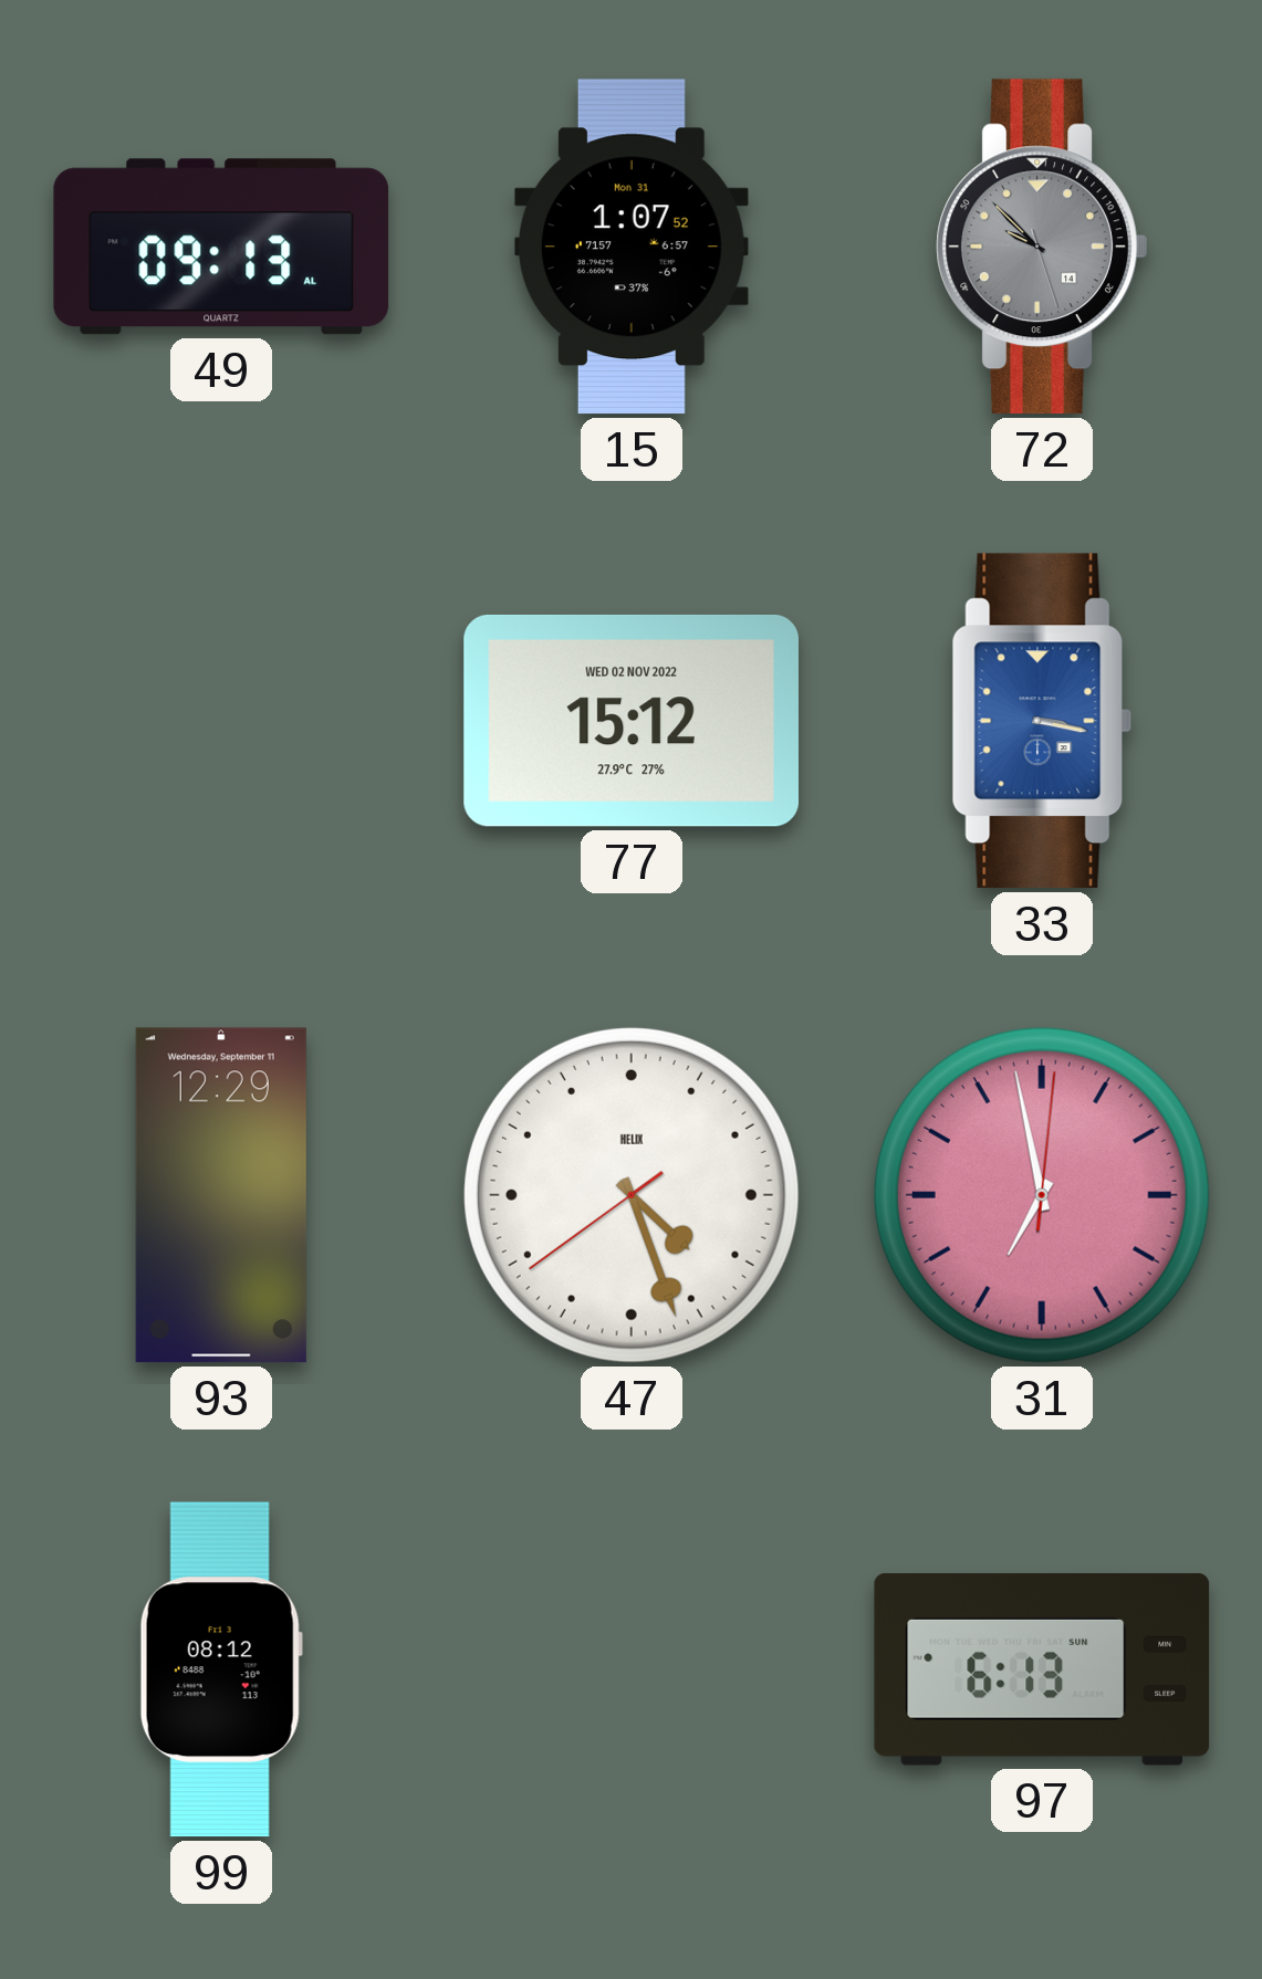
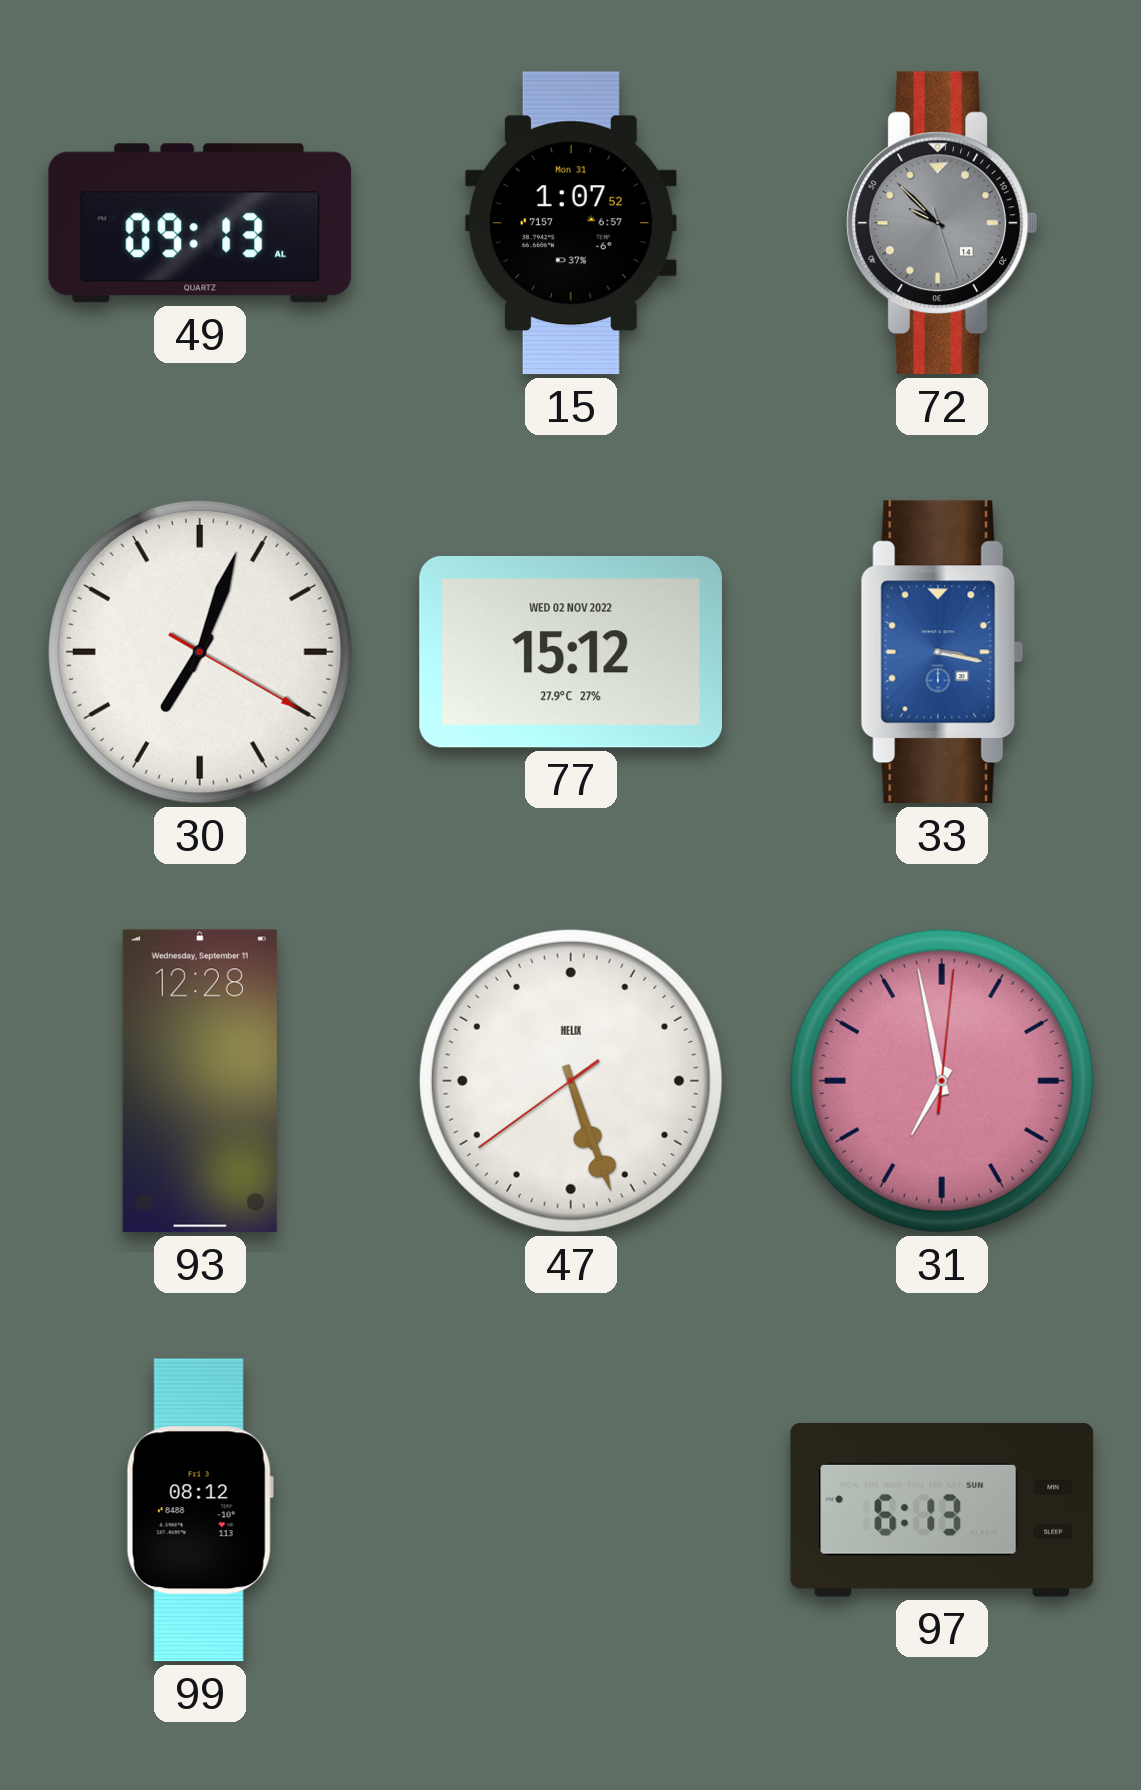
30: none -> 7:03 (200, 652)
93: 12:29 -> 12:28 (200, 1081)
47: 4:26 -> 5:26 (571, 1081)
